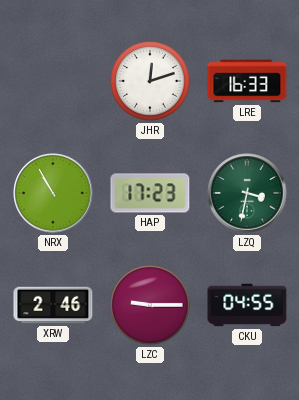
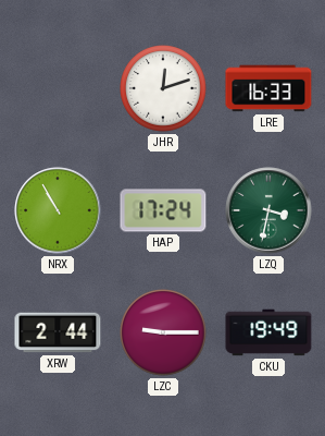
HAP: 17:23 -> 17:24 (163, 210)
XRW: 2:46 -> 2:44 (58, 332)
CKU: 04:55 -> 19:49 (268, 332)
